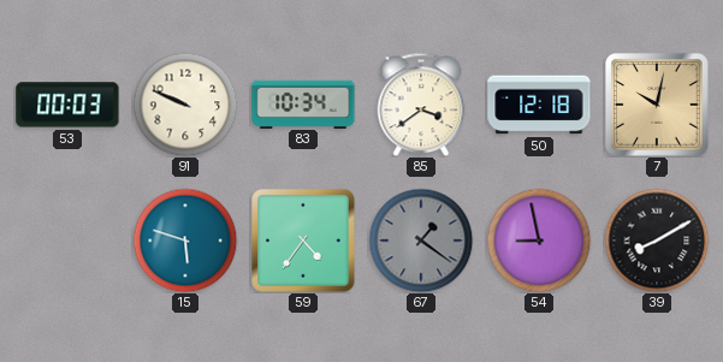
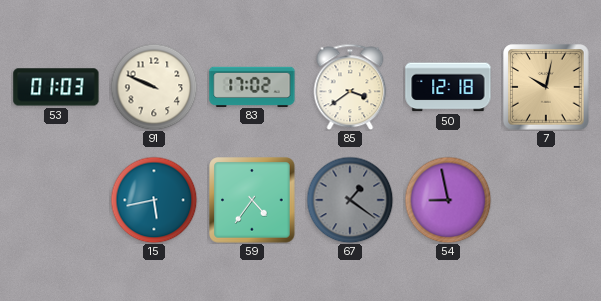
53: 00:03 -> 01:03 (56, 87)
83: 10:34 -> 17:02 (252, 86)
15: 5:48 -> 5:43 (154, 200)
39: 8:10 -> none (657, 241)
